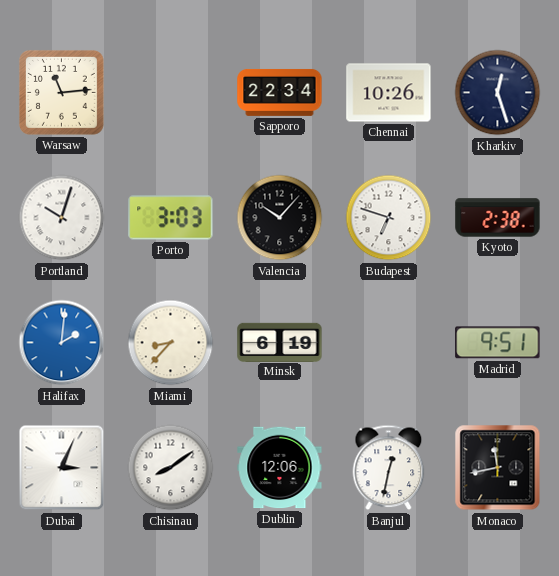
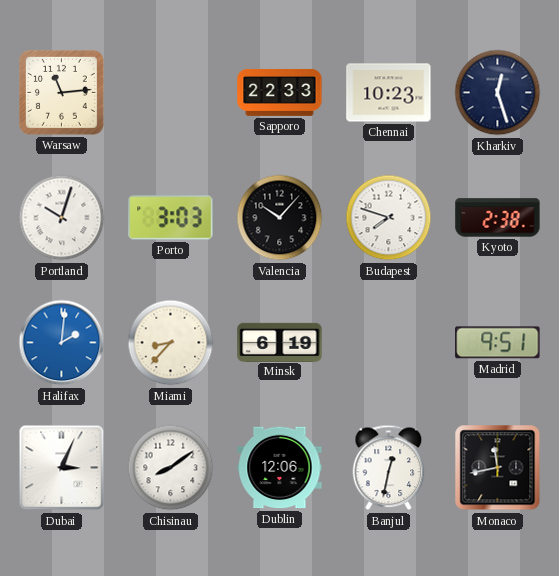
Sapporo: 22:34 -> 22:33 (280, 92)
Chennai: 10:26 -> 10:23 (389, 93)
Budapest: 6:48 -> 7:48 (389, 218)
